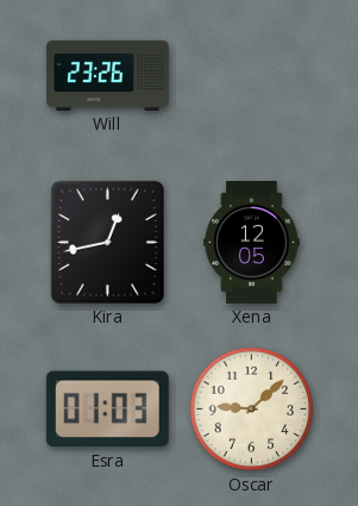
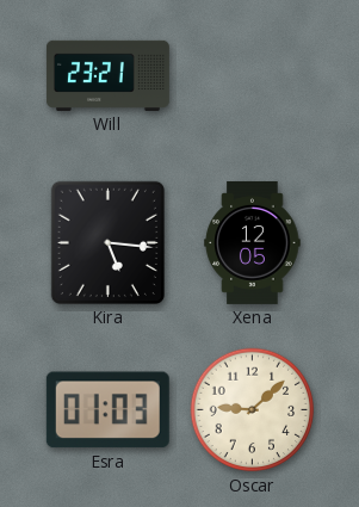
Will: 23:26 -> 23:21 (107, 75)
Kira: 12:43 -> 5:16 (107, 242)
